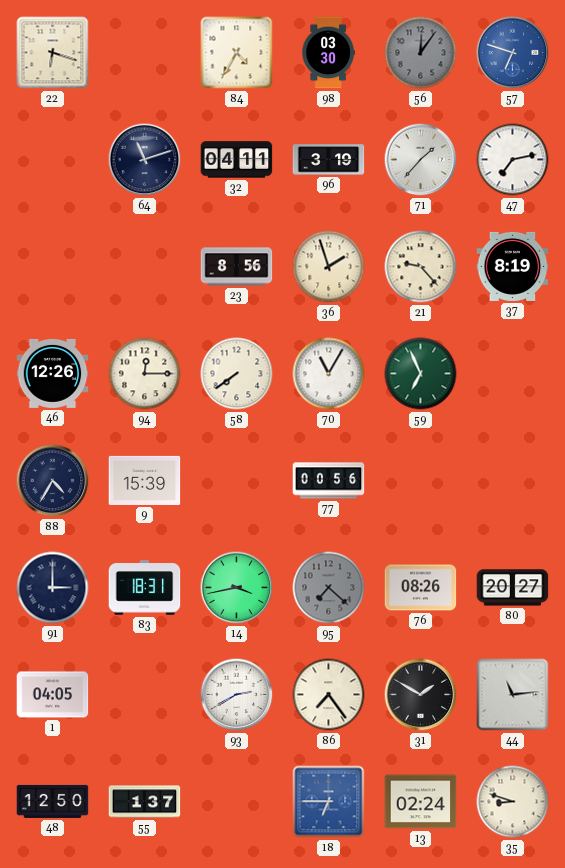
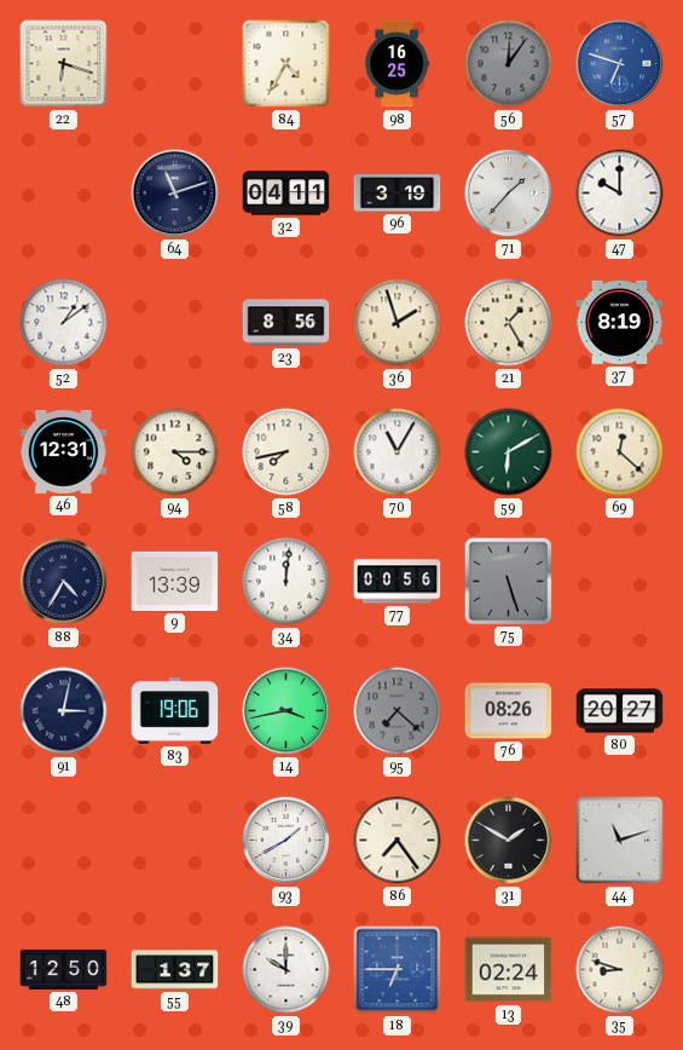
98: 03:30 -> 16:25 (397, 64)
47: 7:13 -> 10:00 (620, 194)
52: none -> 1:09 (64, 323)
21: 9:23 -> 1:25 (509, 323)
46: 12:26 -> 12:31 (64, 451)
94: 12:15 -> 4:15 (175, 452)
58: 7:39 -> 7:43 (286, 452)
59: 6:56 -> 6:10 (509, 452)
69: none -> 12:22 (620, 452)
9: 15:39 -> 13:39 (175, 581)
34: none -> 12:01 (286, 582)
75: none -> 5:27 (508, 581)
91: 3:00 -> 3:02 (64, 711)
83: 18:31 -> 19:06 (175, 711)
1: 04:05 -> none (53, 695)
93: 2:40 -> 1:40 (286, 841)
44: 11:14 -> 11:12 (620, 841)
39: none -> 10:00 (286, 970)
